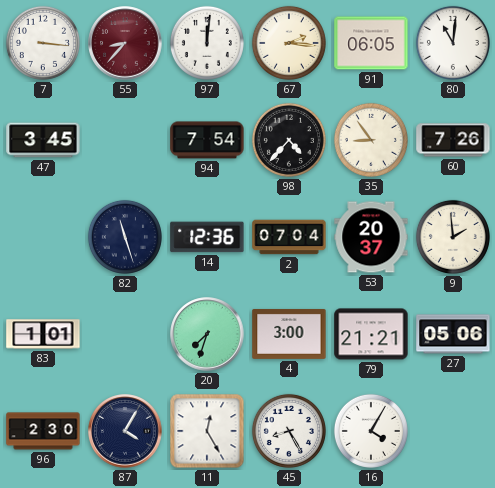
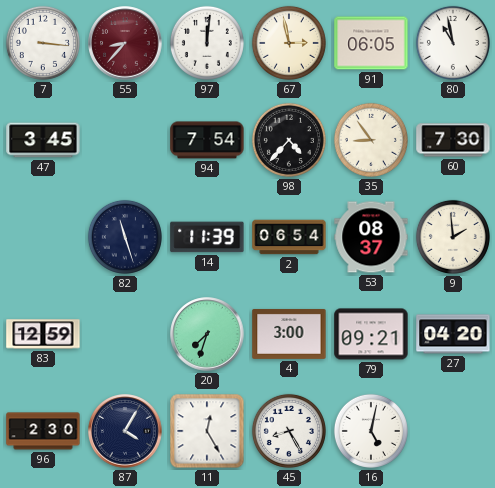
67: 2:16 -> 2:58 (289, 43)
80: 11:01 -> 10:58 (453, 43)
60: 7:26 -> 7:30 (453, 140)
14: 12:36 -> 11:39 (207, 237)
2: 07:04 -> 06:54 (289, 237)
53: 20:37 -> 08:37 (371, 237)
83: 1:01 -> 12:59 (43, 334)
79: 21:21 -> 09:21 (371, 334)
27: 05:06 -> 04:20 (453, 334)
16: 4:05 -> 5:02 (371, 431)
